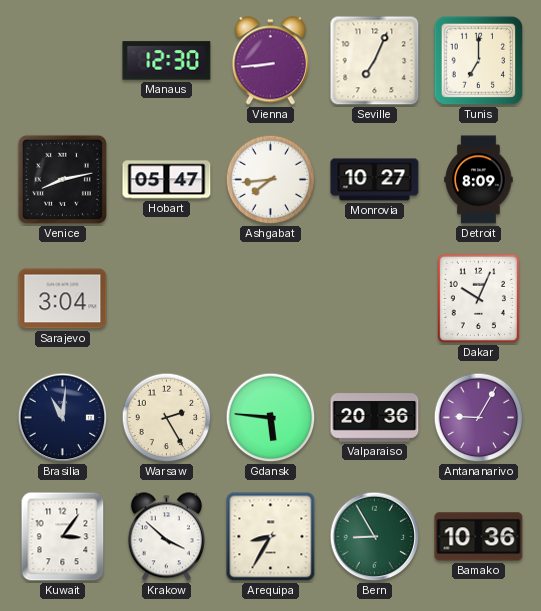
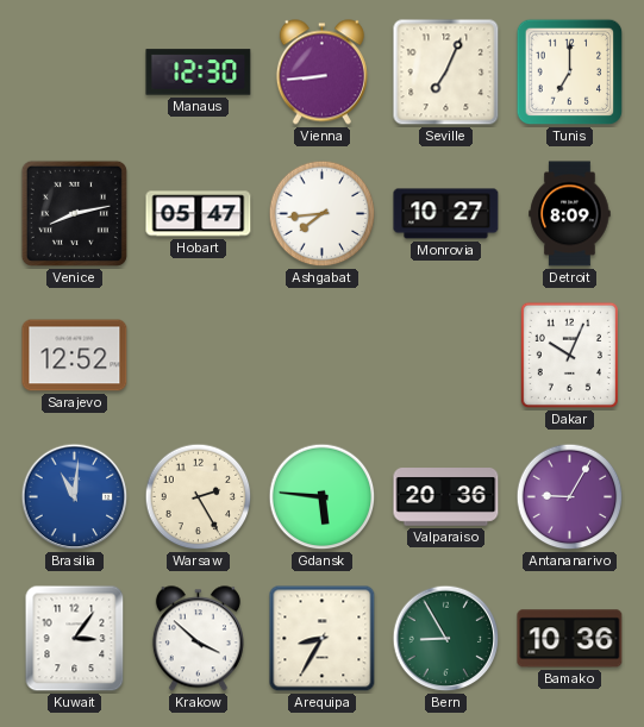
Sarajevo: 3:04 -> 12:52 (75, 356)
Brasilia dial: navy -> blue (75, 497)
